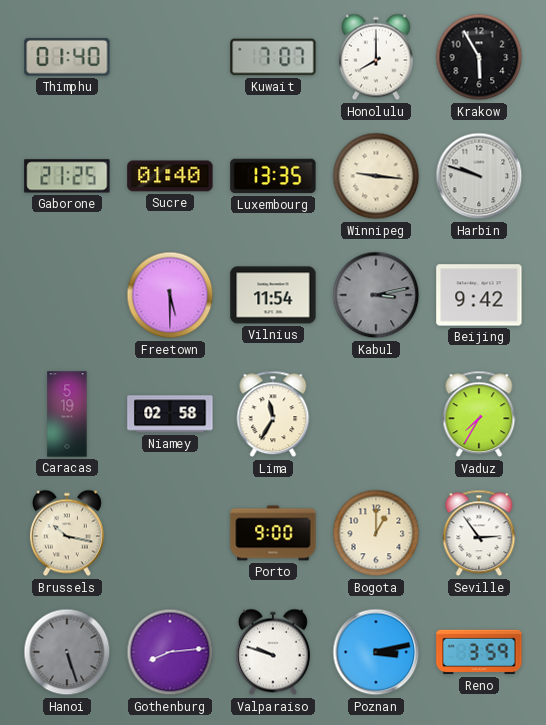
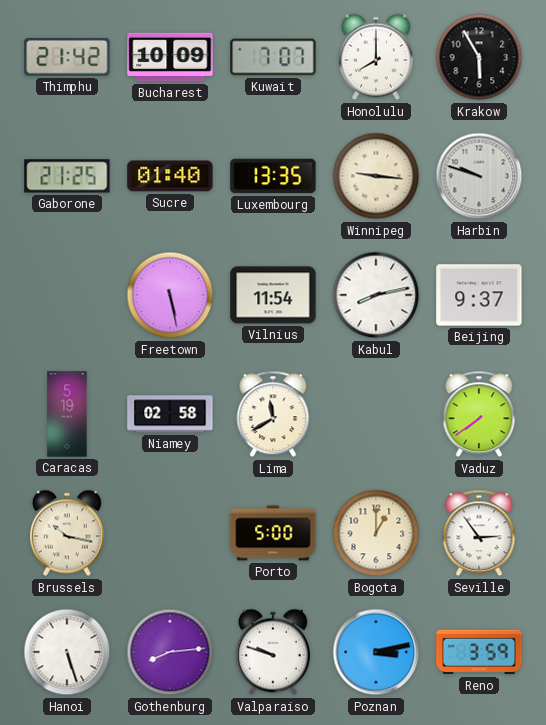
Thimphu: 01:40 -> 21:42 (67, 57)
Bucharest: none -> 10:09 (170, 57)
Freetown: 5:30 -> 5:28 (170, 295)
Kabul: 3:13 -> 8:13 (376, 295)
Kabul dial: grey -> white (376, 295)
Beijing: 9:42 -> 9:37 (479, 295)
Lima: 11:35 -> 11:40 (273, 414)
Vaduz: 7:35 -> 7:39 (479, 414)
Porto: 9:00 -> 5:00 (273, 533)
Hanoi dial: grey -> white (67, 652)
